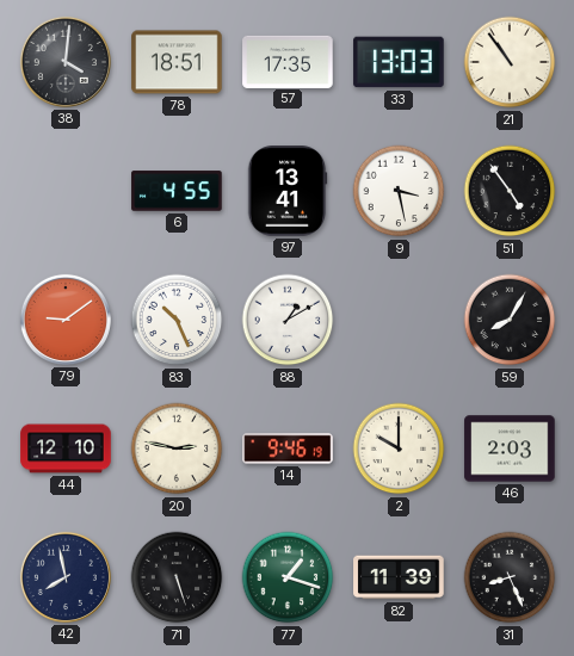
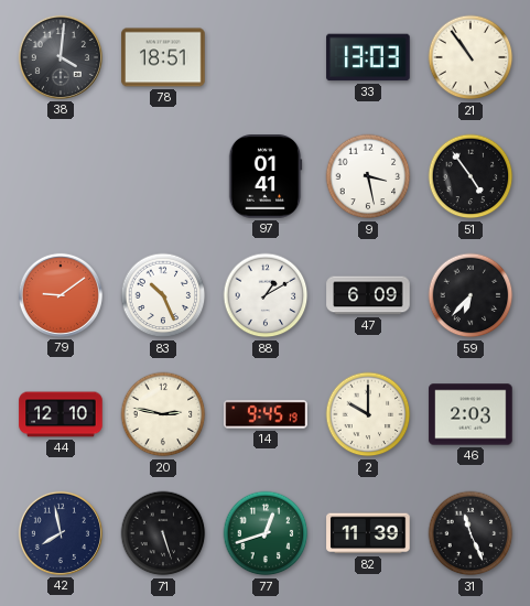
57: 17:35 -> none (288, 61)
6: 4:55 -> none (177, 191)
97: 13:41 -> 01:41 (266, 176)
47: none -> 6:09 (368, 295)
59: 8:05 -> 6:37 (470, 295)
14: 9:46 -> 9:45 (266, 414)
77: 1:18 -> 12:42 (266, 533)
31: 8:26 -> 11:26 (470, 533)
